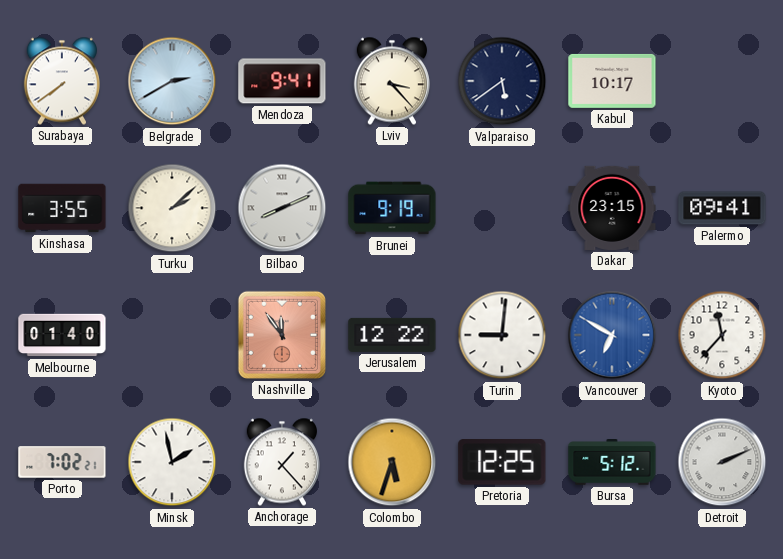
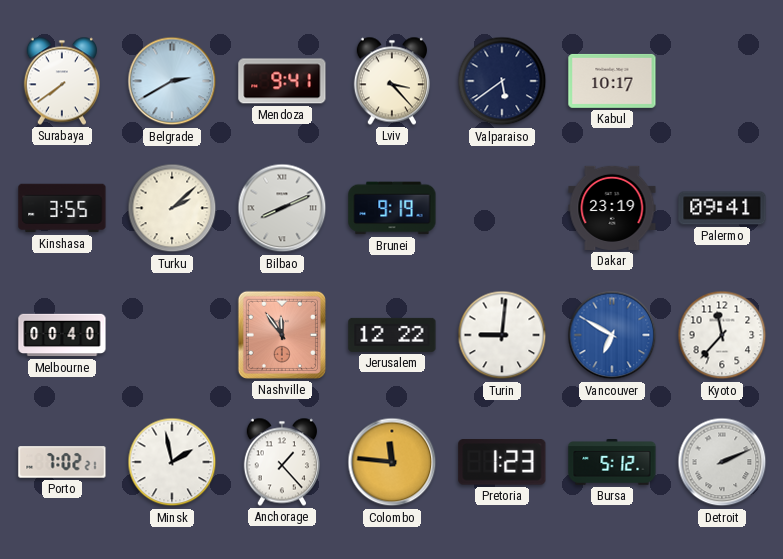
Dakar: 23:15 -> 23:19 (612, 208)
Melbourne: 01:40 -> 00:40 (62, 335)
Colombo: 5:33 -> 11:46 (392, 462)
Pretoria: 12:25 -> 1:23 (502, 462)
